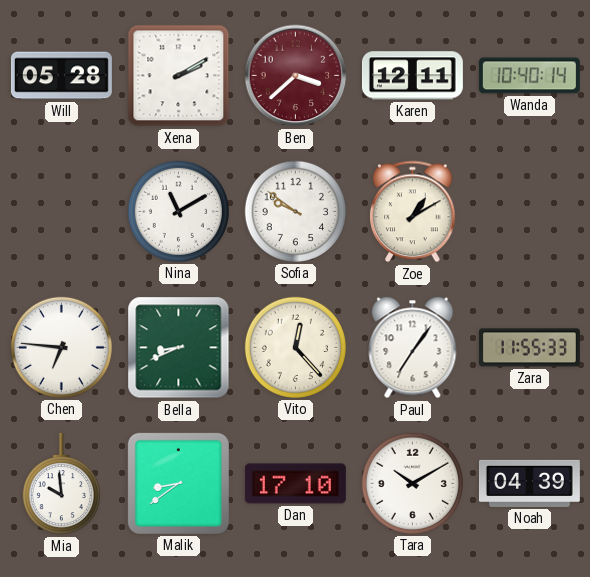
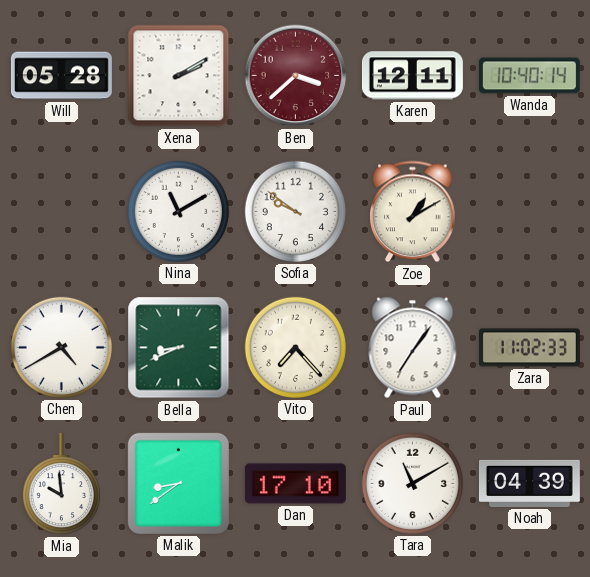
Chen: 6:46 -> 4:40 (61, 347)
Vito: 12:23 -> 7:23 (295, 347)
Zara: 11:55 -> 11:02 (529, 348)
Tara: 10:10 -> 11:10 (412, 483)
